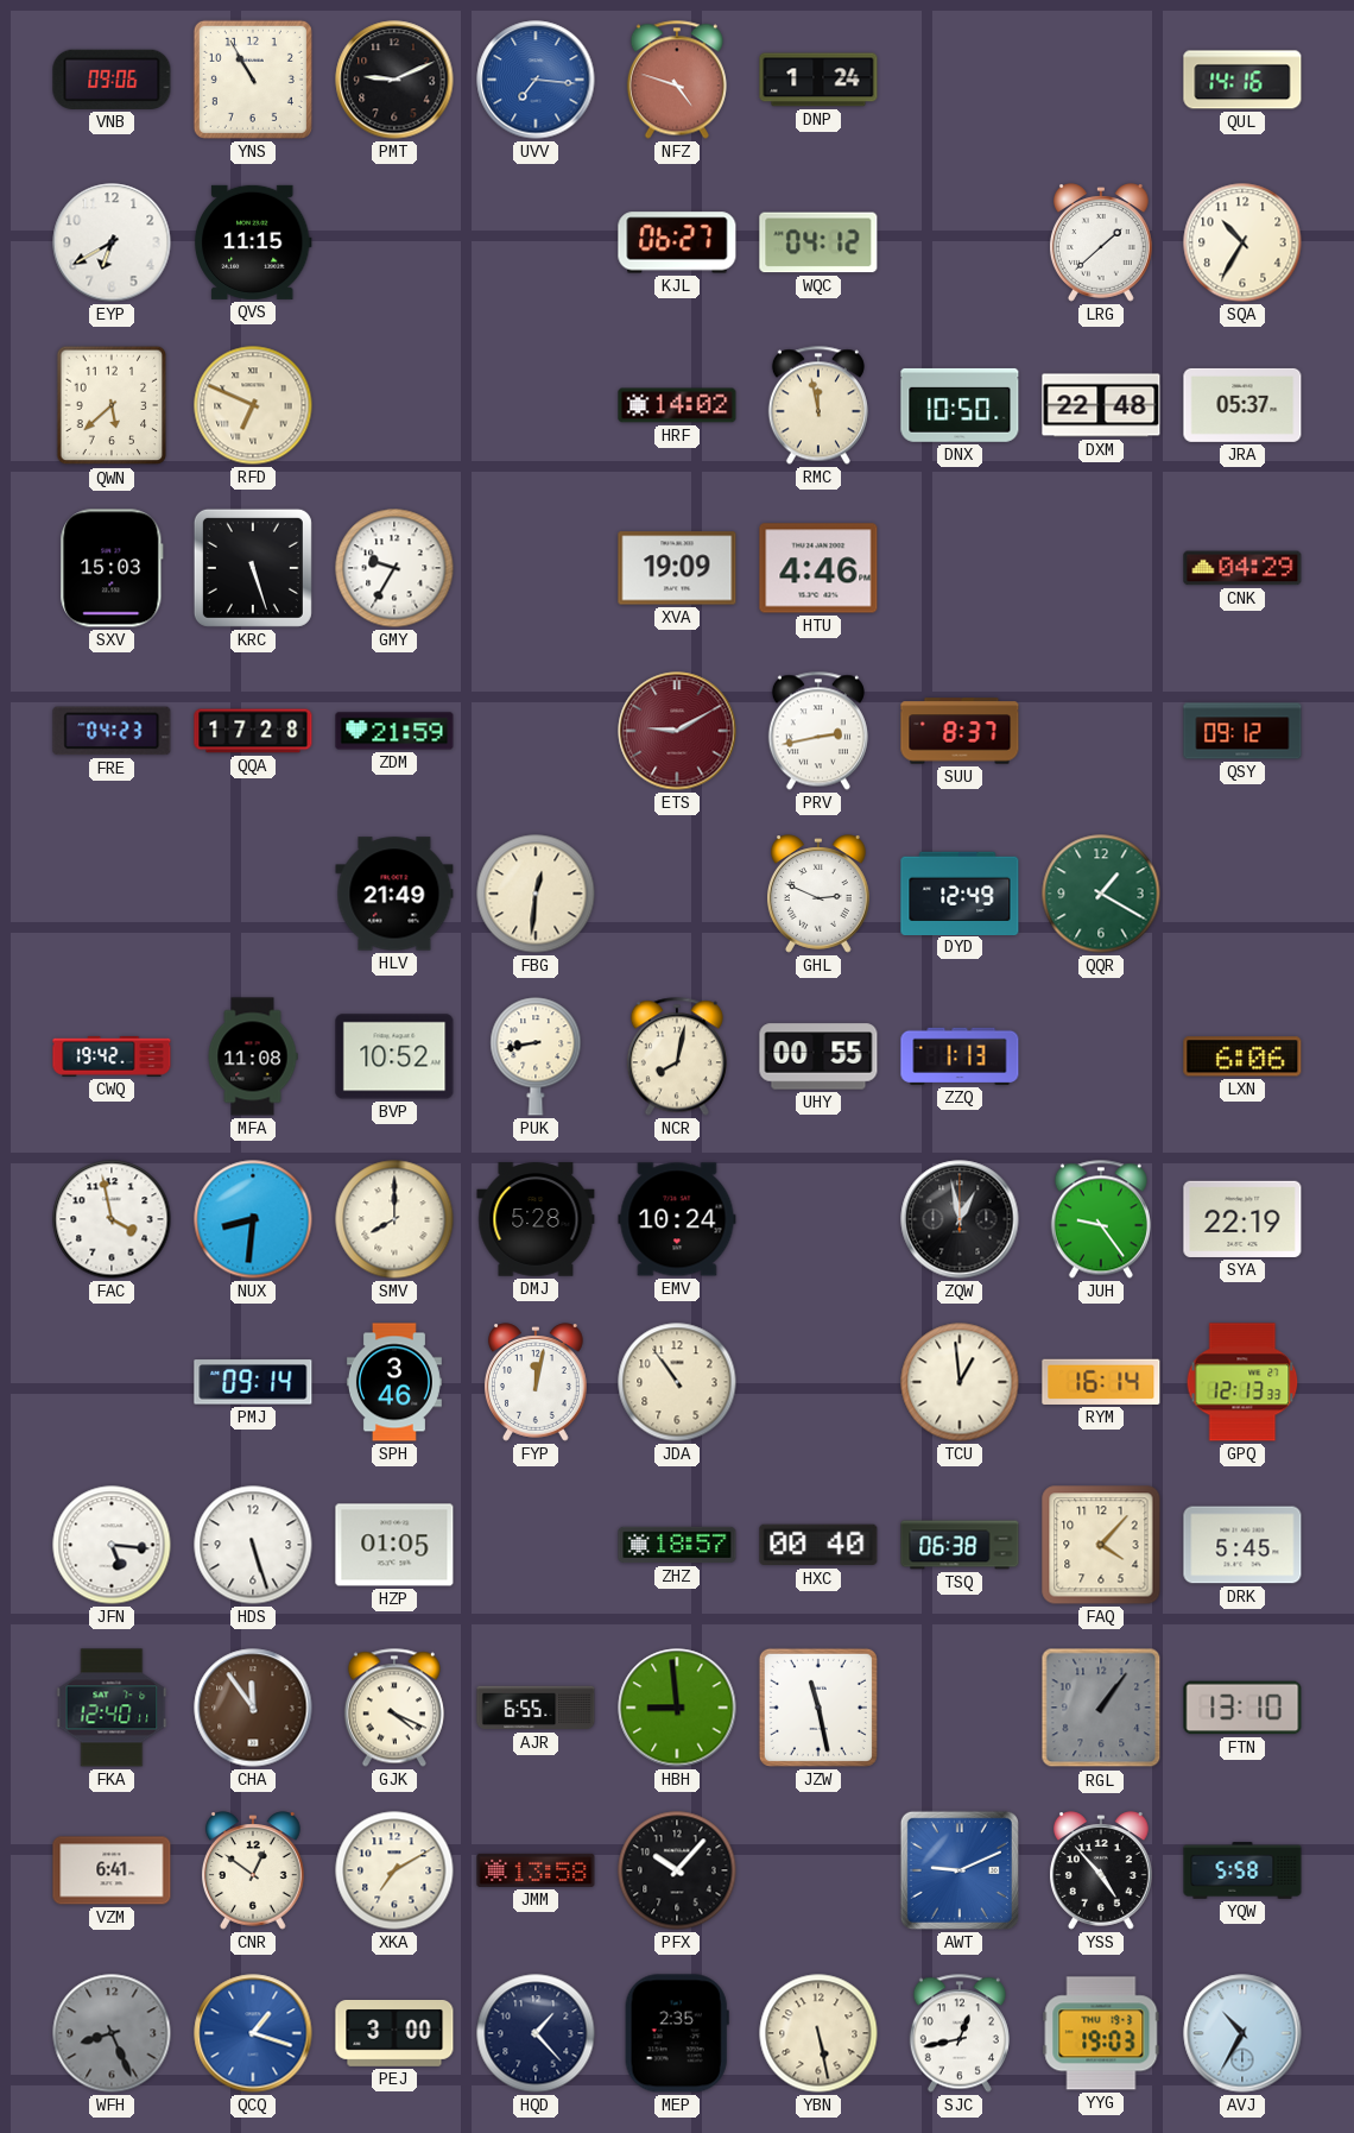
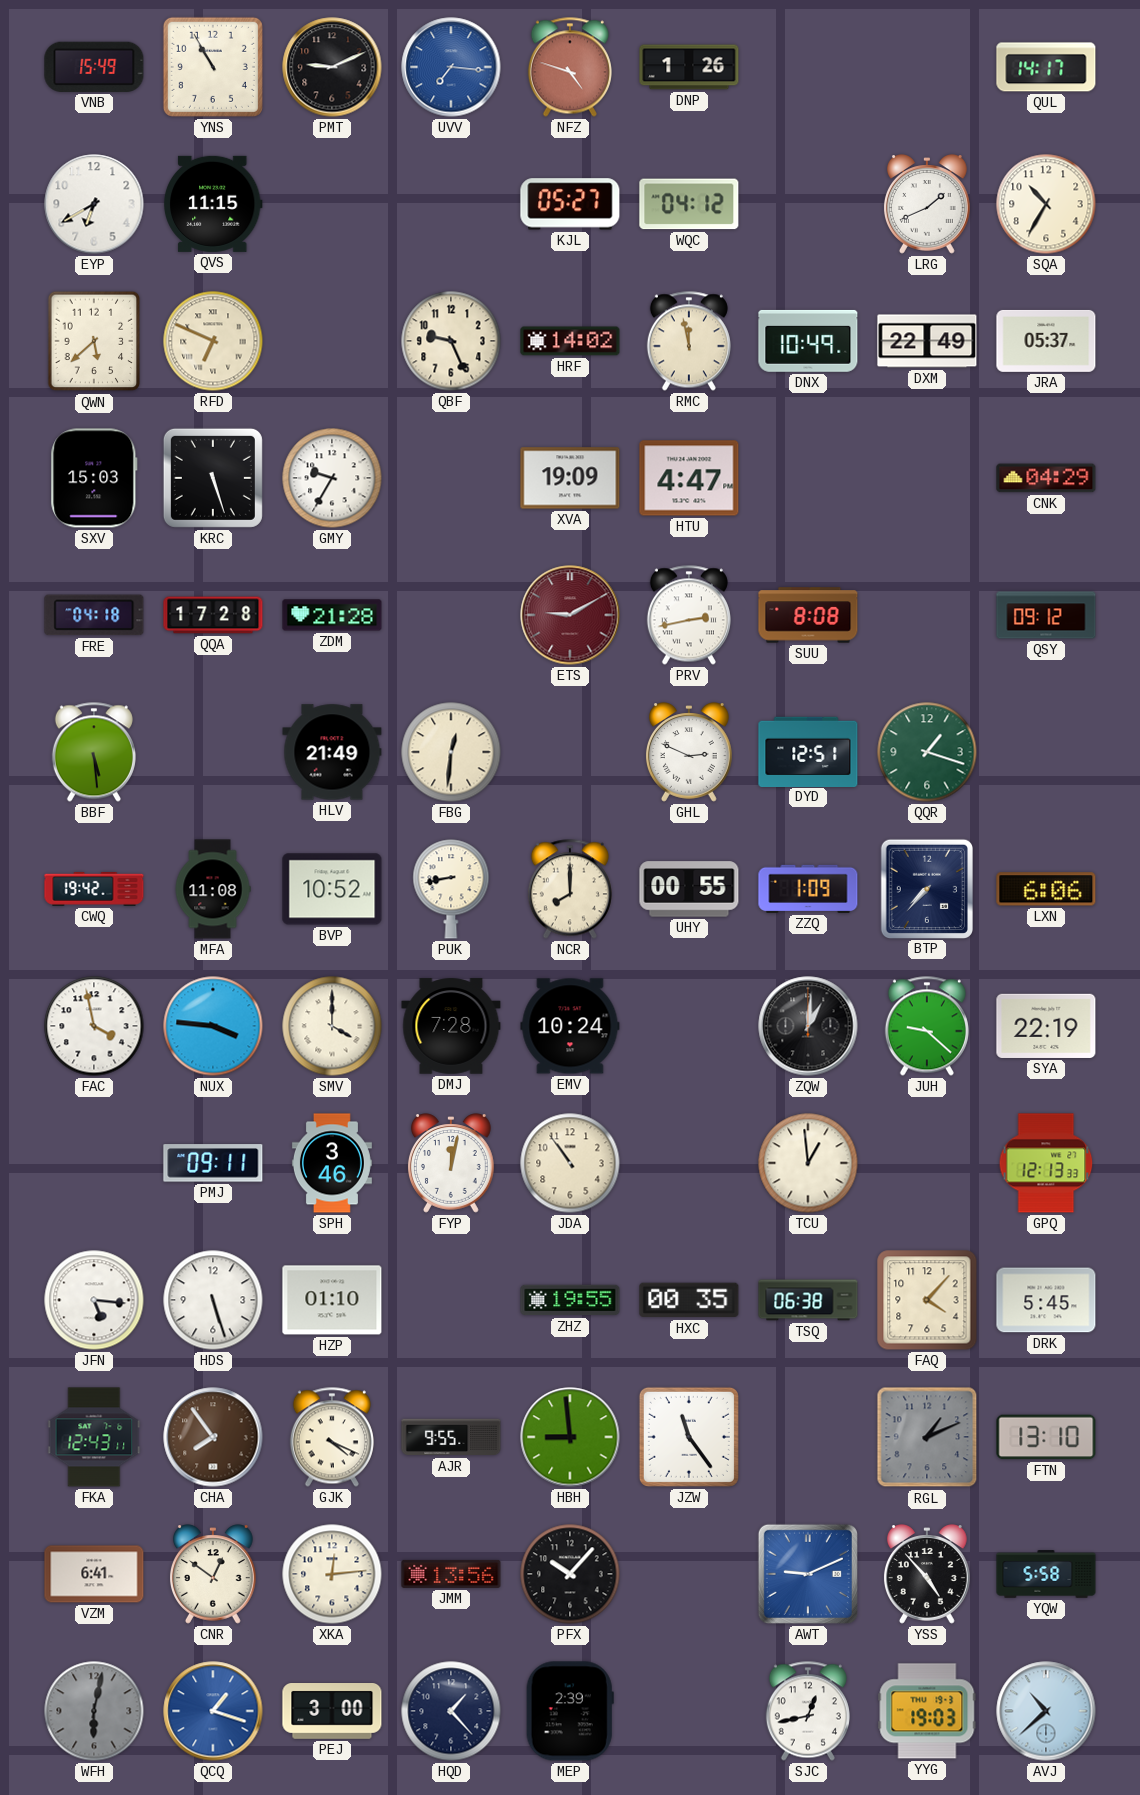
VNB: 09:06 -> 15:49 (94, 67)
DNP: 1:24 -> 1:26 (689, 67)
QUL: 14:16 -> 14:17 (1046, 67)
KJL: 06:27 -> 05:27 (570, 204)
LRG: 1:38 -> 1:41 (927, 204)
QBF: none -> 9:26 (451, 341)
DNX: 10:50 -> 10:49 (808, 341)
DXM: 22:48 -> 22:49 (927, 341)
HTU: 4:46 -> 4:47 (689, 478)
FRE: 04:23 -> 04:18 (94, 615)
ZDM: 21:59 -> 21:28 (332, 615)
SUU: 8:37 -> 8:08 (808, 615)
BBF: none -> 5:29 (94, 752)
DYD: 12:49 -> 12:51 (808, 751)
QQR: 1:20 -> 1:18 (927, 752)
NCR: 8:02 -> 8:00 (570, 889)
ZZQ: 1:13 -> 1:09 (808, 889)
BTP: none -> 7:37 (926, 888)
NUX: 8:31 -> 3:46 (213, 1026)
SMV: 8:00 -> 4:00 (332, 1026)
DMJ: 5:28 -> 7:28 (451, 1026)
ZQW: 12:58 -> 1:01 (808, 1026)
JUH: 9:24 -> 9:22 (927, 1026)
PMJ: 09:14 -> 09:11 (213, 1163)
RYM: 16:14 -> none (1101, 1382)
HZP: 01:05 -> 01:10 (332, 1300)
ZHZ: 18:57 -> 19:55 (570, 1300)
HXC: 00:40 -> 00:35 (689, 1300)
FKA: 12:40 -> 12:43 (94, 1437)
CHA: 11:54 -> 7:54 (213, 1437)
AJR: 6:55 -> 9:55 (451, 1437)
JZW: 11:28 -> 11:24 (689, 1437)
RGL: 1:06 -> 1:11 (927, 1437)
XKA: 7:10 -> 12:14 (332, 1574)
JMM: 13:58 -> 13:56 (451, 1574)
WFH: 8:26 -> 6:02 (94, 1711)
MEP: 2:35 -> 2:39 (570, 1711)
YBN: 5:28 -> none (818, 2033)
AVJ: 10:35 -> 10:38 (1046, 1711)
